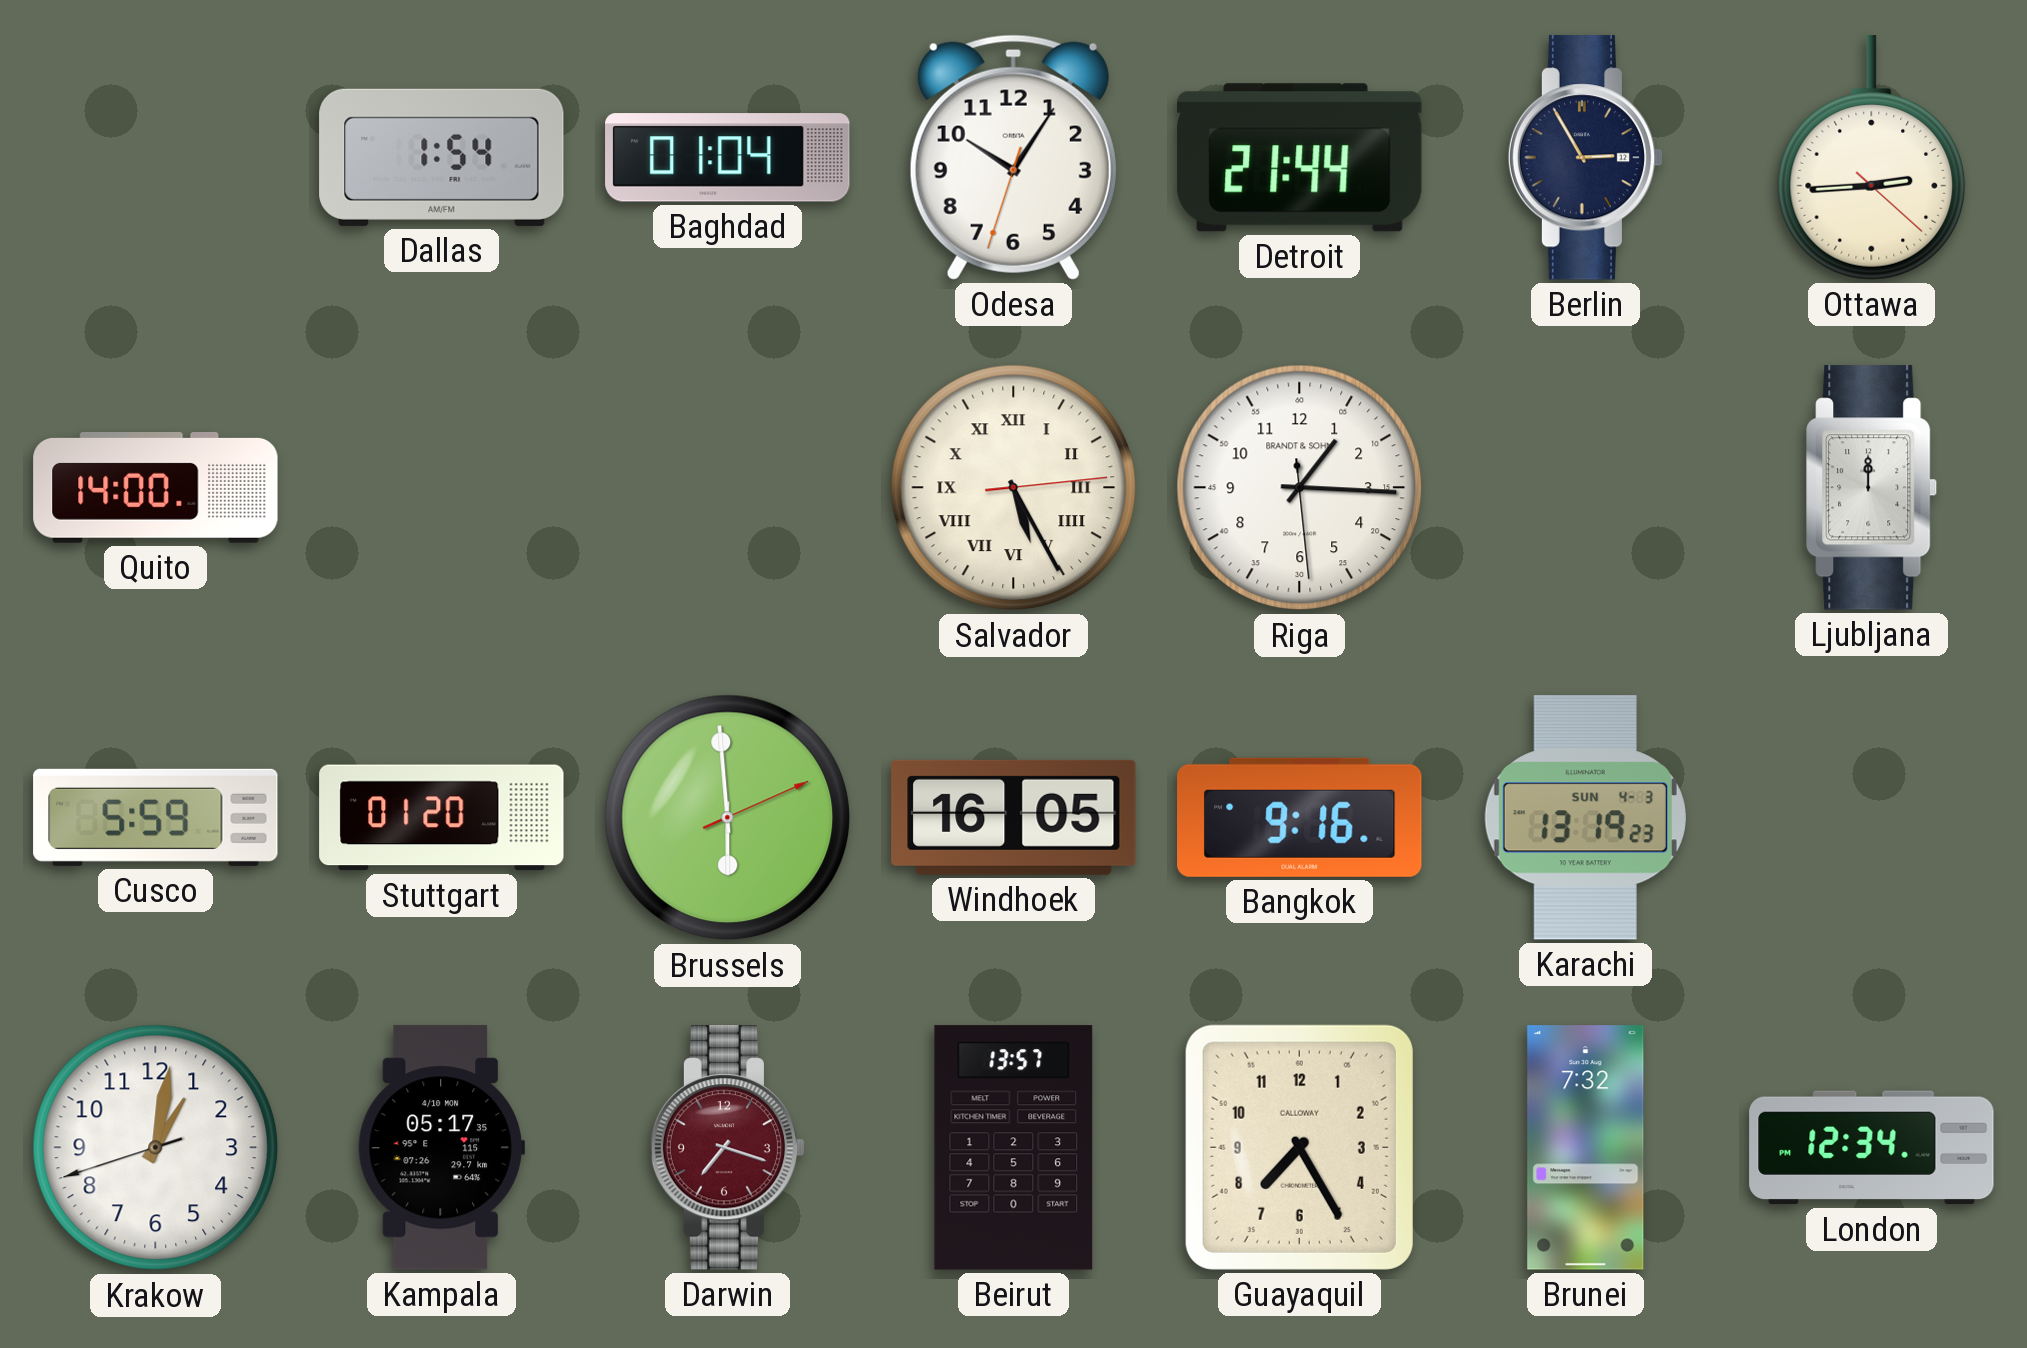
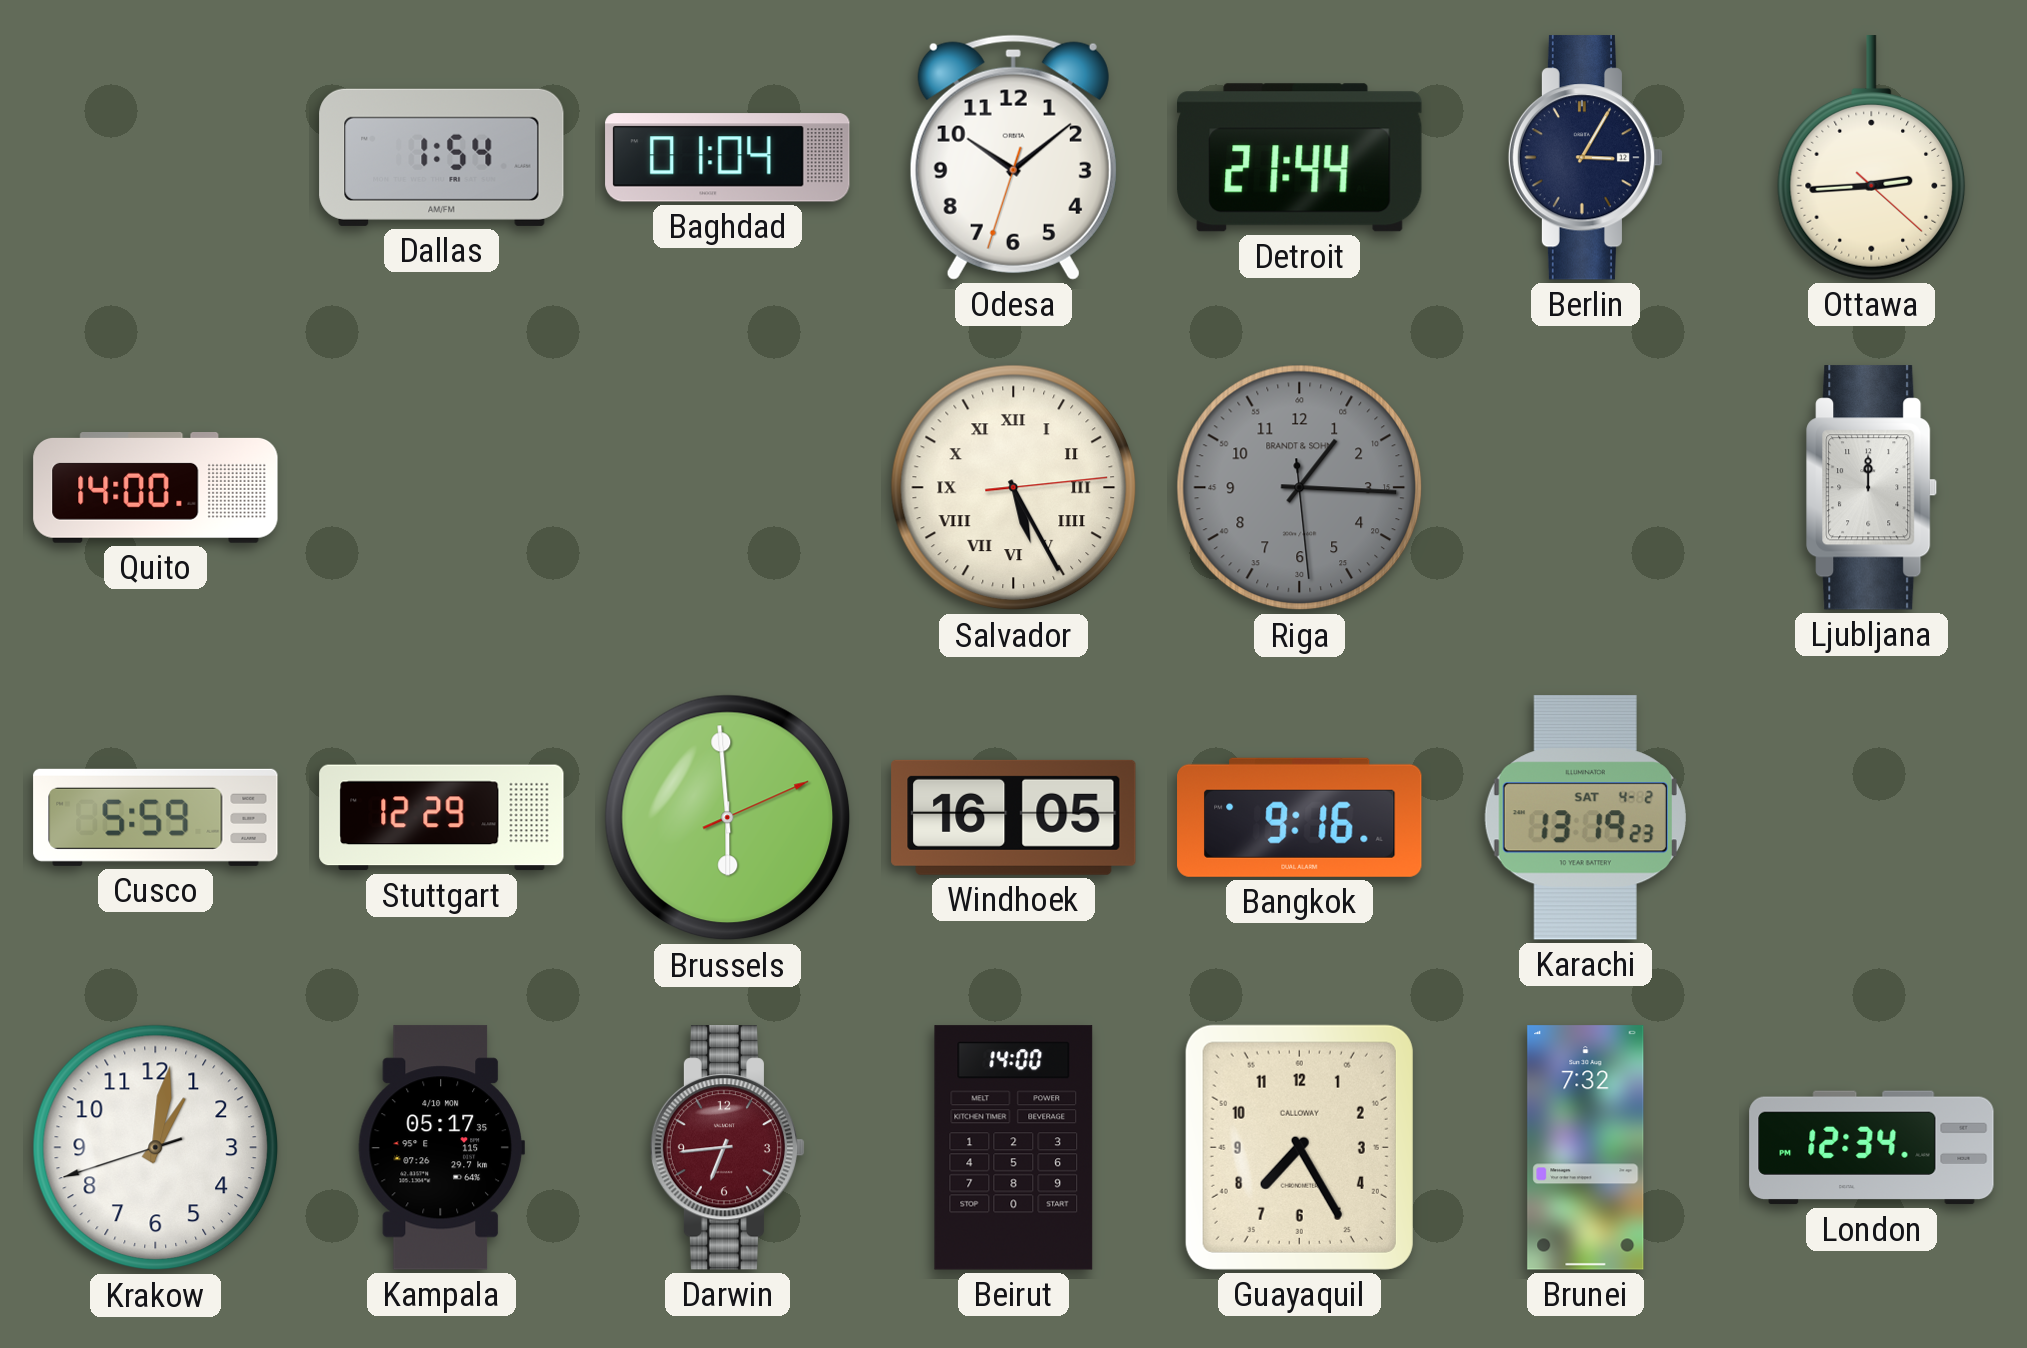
Odesa: 10:05 -> 10:08 (1013, 157)
Berlin: 2:55 -> 3:05 (1586, 158)
Riga dial: white -> grey (1300, 488)
Stuttgart: 01:20 -> 12:29 (442, 818)
Karachi date: SUN 4-3 -> SAT 4-2 (1585, 818)
Darwin: 7:18 -> 6:44 (728, 1148)
Beirut: 13:57 -> 14:00 (1014, 1148)
